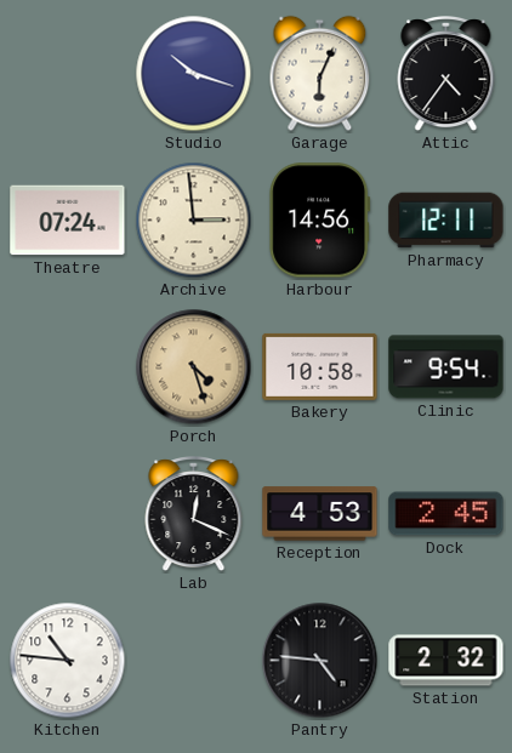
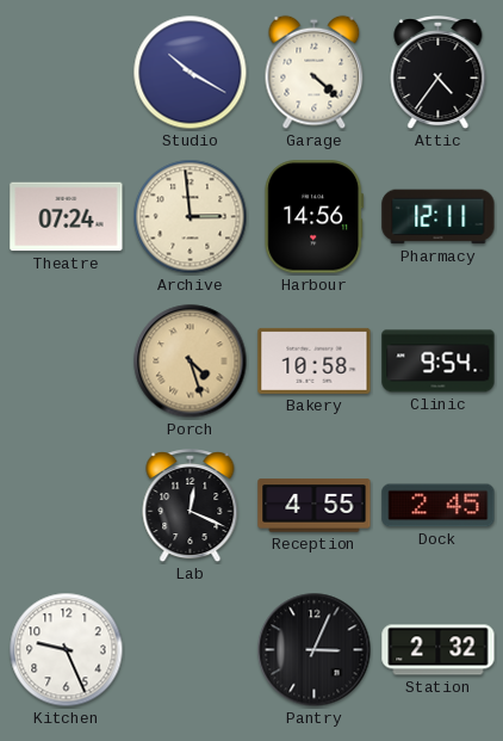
Studio: 10:18 -> 10:20 (191, 73)
Garage: 6:04 -> 4:22 (315, 73)
Reception: 4:53 -> 4:55 (315, 506)
Kitchen: 10:46 -> 9:26 (67, 650)
Pantry: 4:46 -> 3:04 (315, 650)
